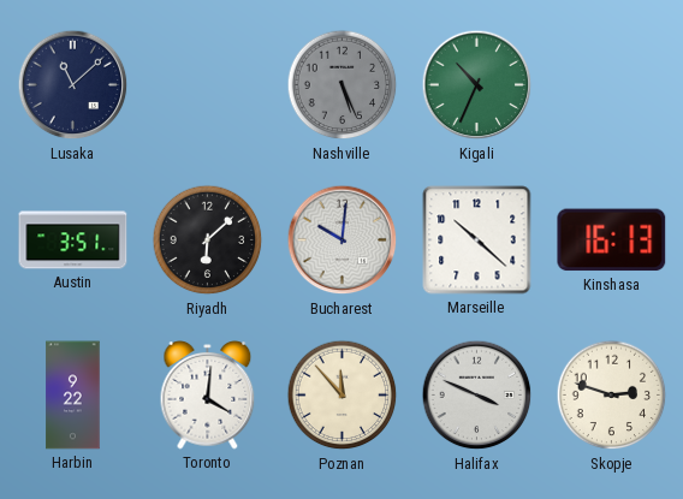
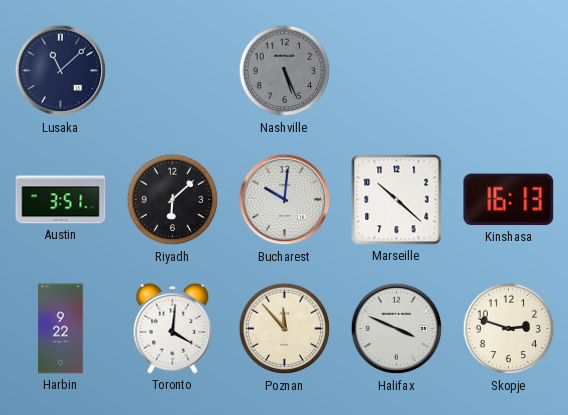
Kigali: 10:34 -> none (477, 85)
